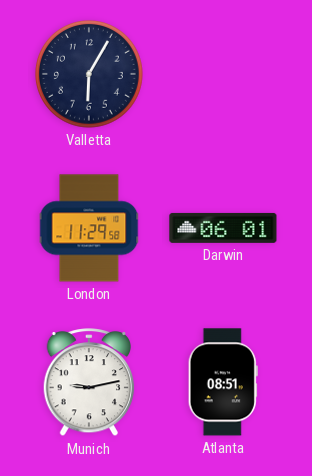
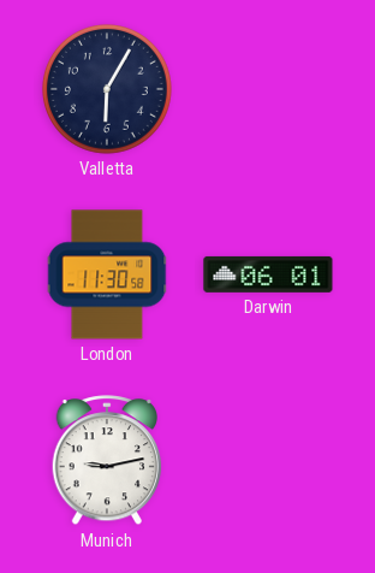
London: 11:29 -> 11:30 (107, 274)
Atlanta: 08:51 -> none (223, 382)
